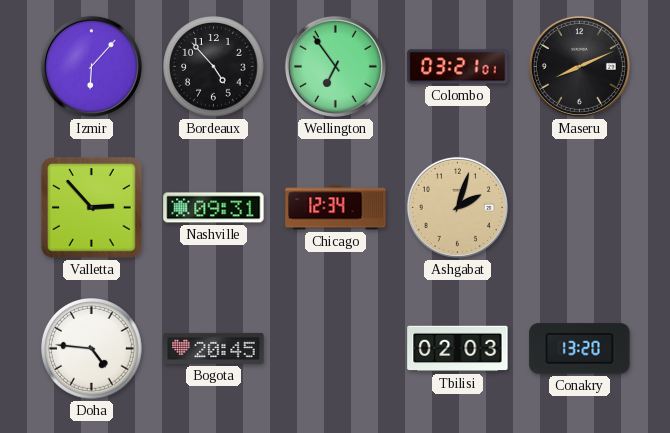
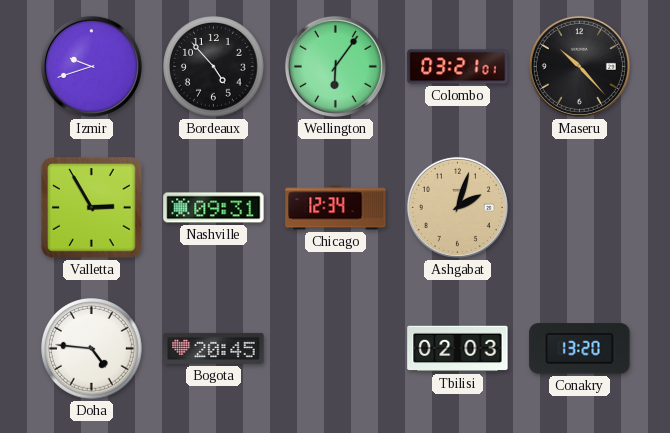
Izmir: 6:07 -> 9:42 (91, 66)
Wellington: 6:54 -> 6:06 (335, 66)
Maseru: 8:11 -> 10:23 (579, 66)
Valletta: 2:53 -> 2:55 (92, 208)
